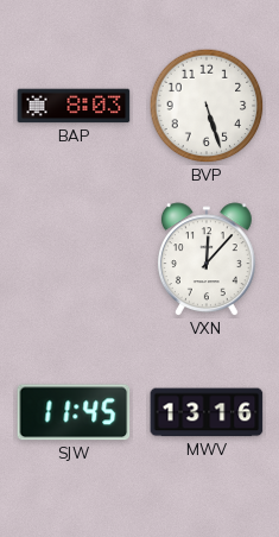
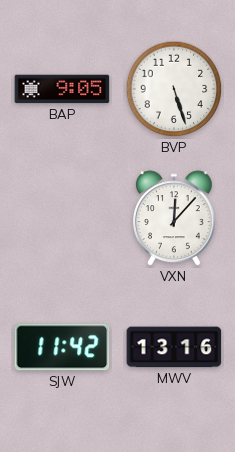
BAP: 8:03 -> 9:05 (62, 89)
SJW: 11:45 -> 11:42 (62, 347)
